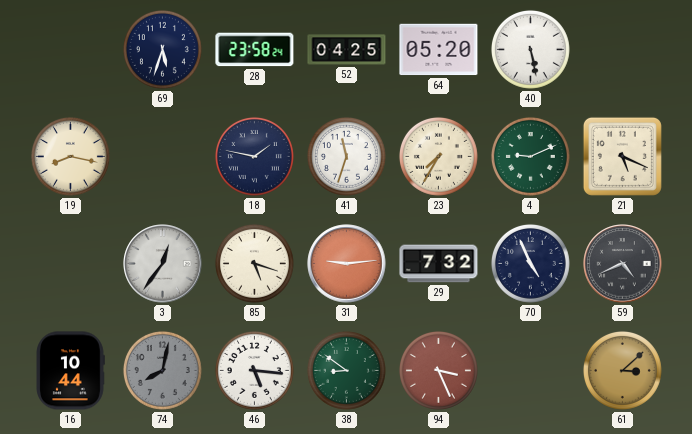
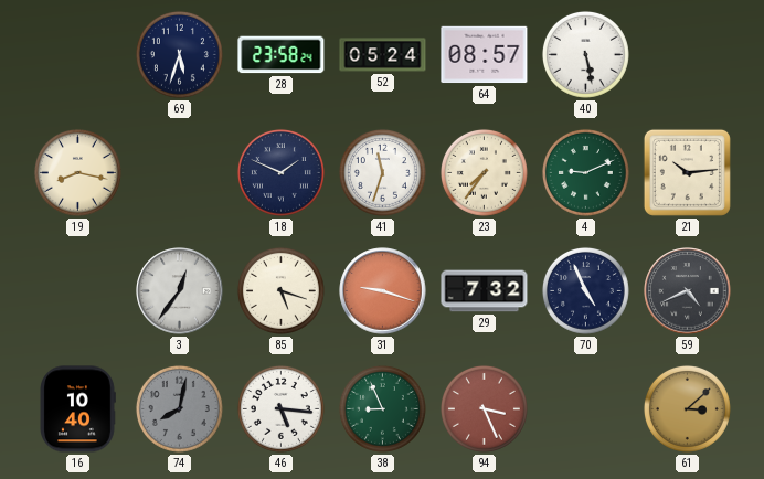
52: 04:25 -> 05:24 (383, 55)
64: 05:20 -> 08:57 (485, 55)
18: 1:47 -> 1:49 (280, 172)
23: 7:35 -> 7:36 (484, 172)
21: 5:19 -> 10:14 (687, 172)
31: 9:14 -> 9:18 (383, 291)
16: 10:44 -> 10:40 (77, 409)
38: 8:51 -> 8:56 (382, 408)
